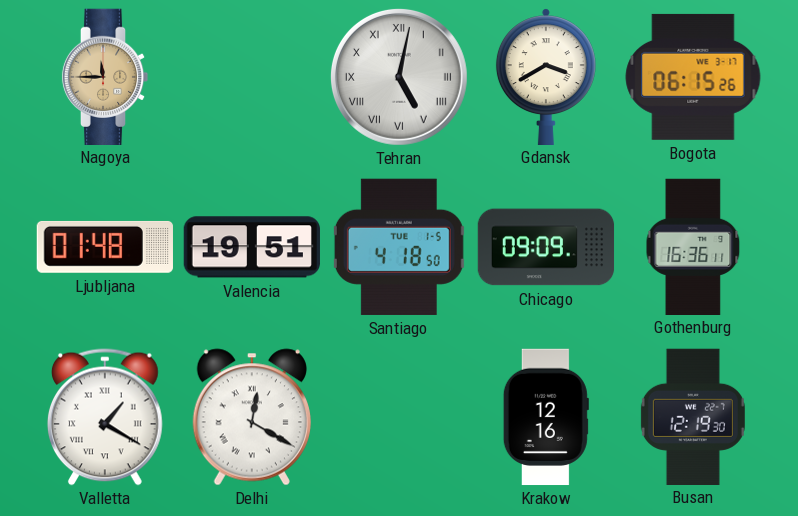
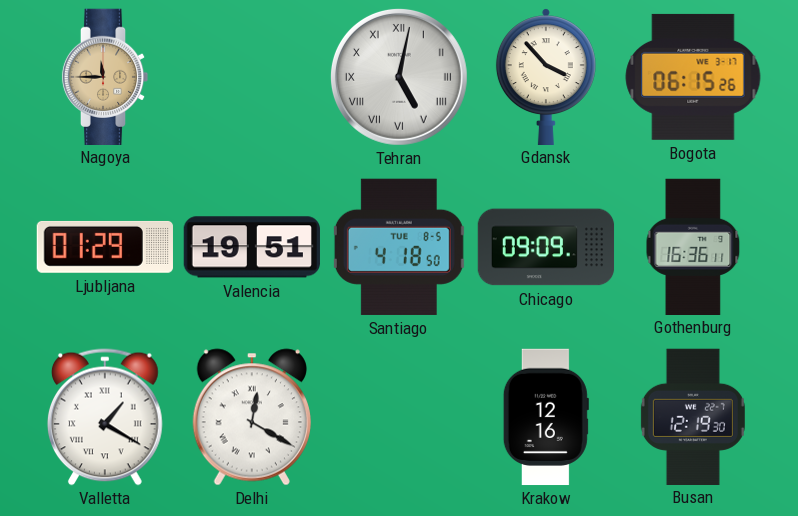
Gdansk: 3:40 -> 3:53 (546, 76)
Ljubljana: 01:48 -> 01:29 (105, 247)
Santiago date: TUE 1-5 -> TUE 8-5 (399, 247)
